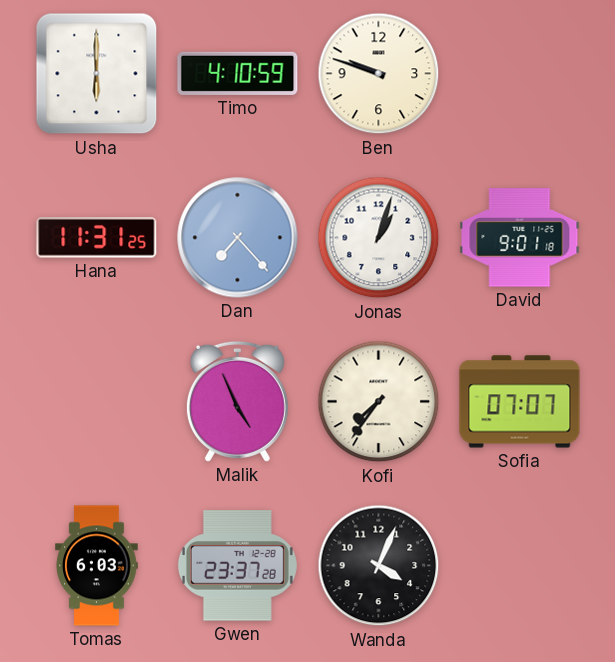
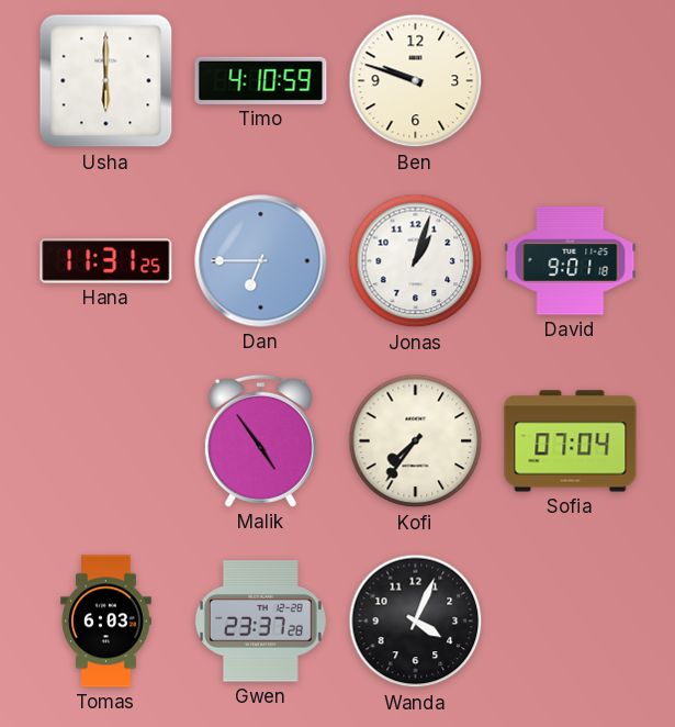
Dan: 7:23 -> 6:45 (261, 261)
Malik: 4:56 -> 4:54 (260, 440)
Sofia: 07:07 -> 07:04 (571, 441)
